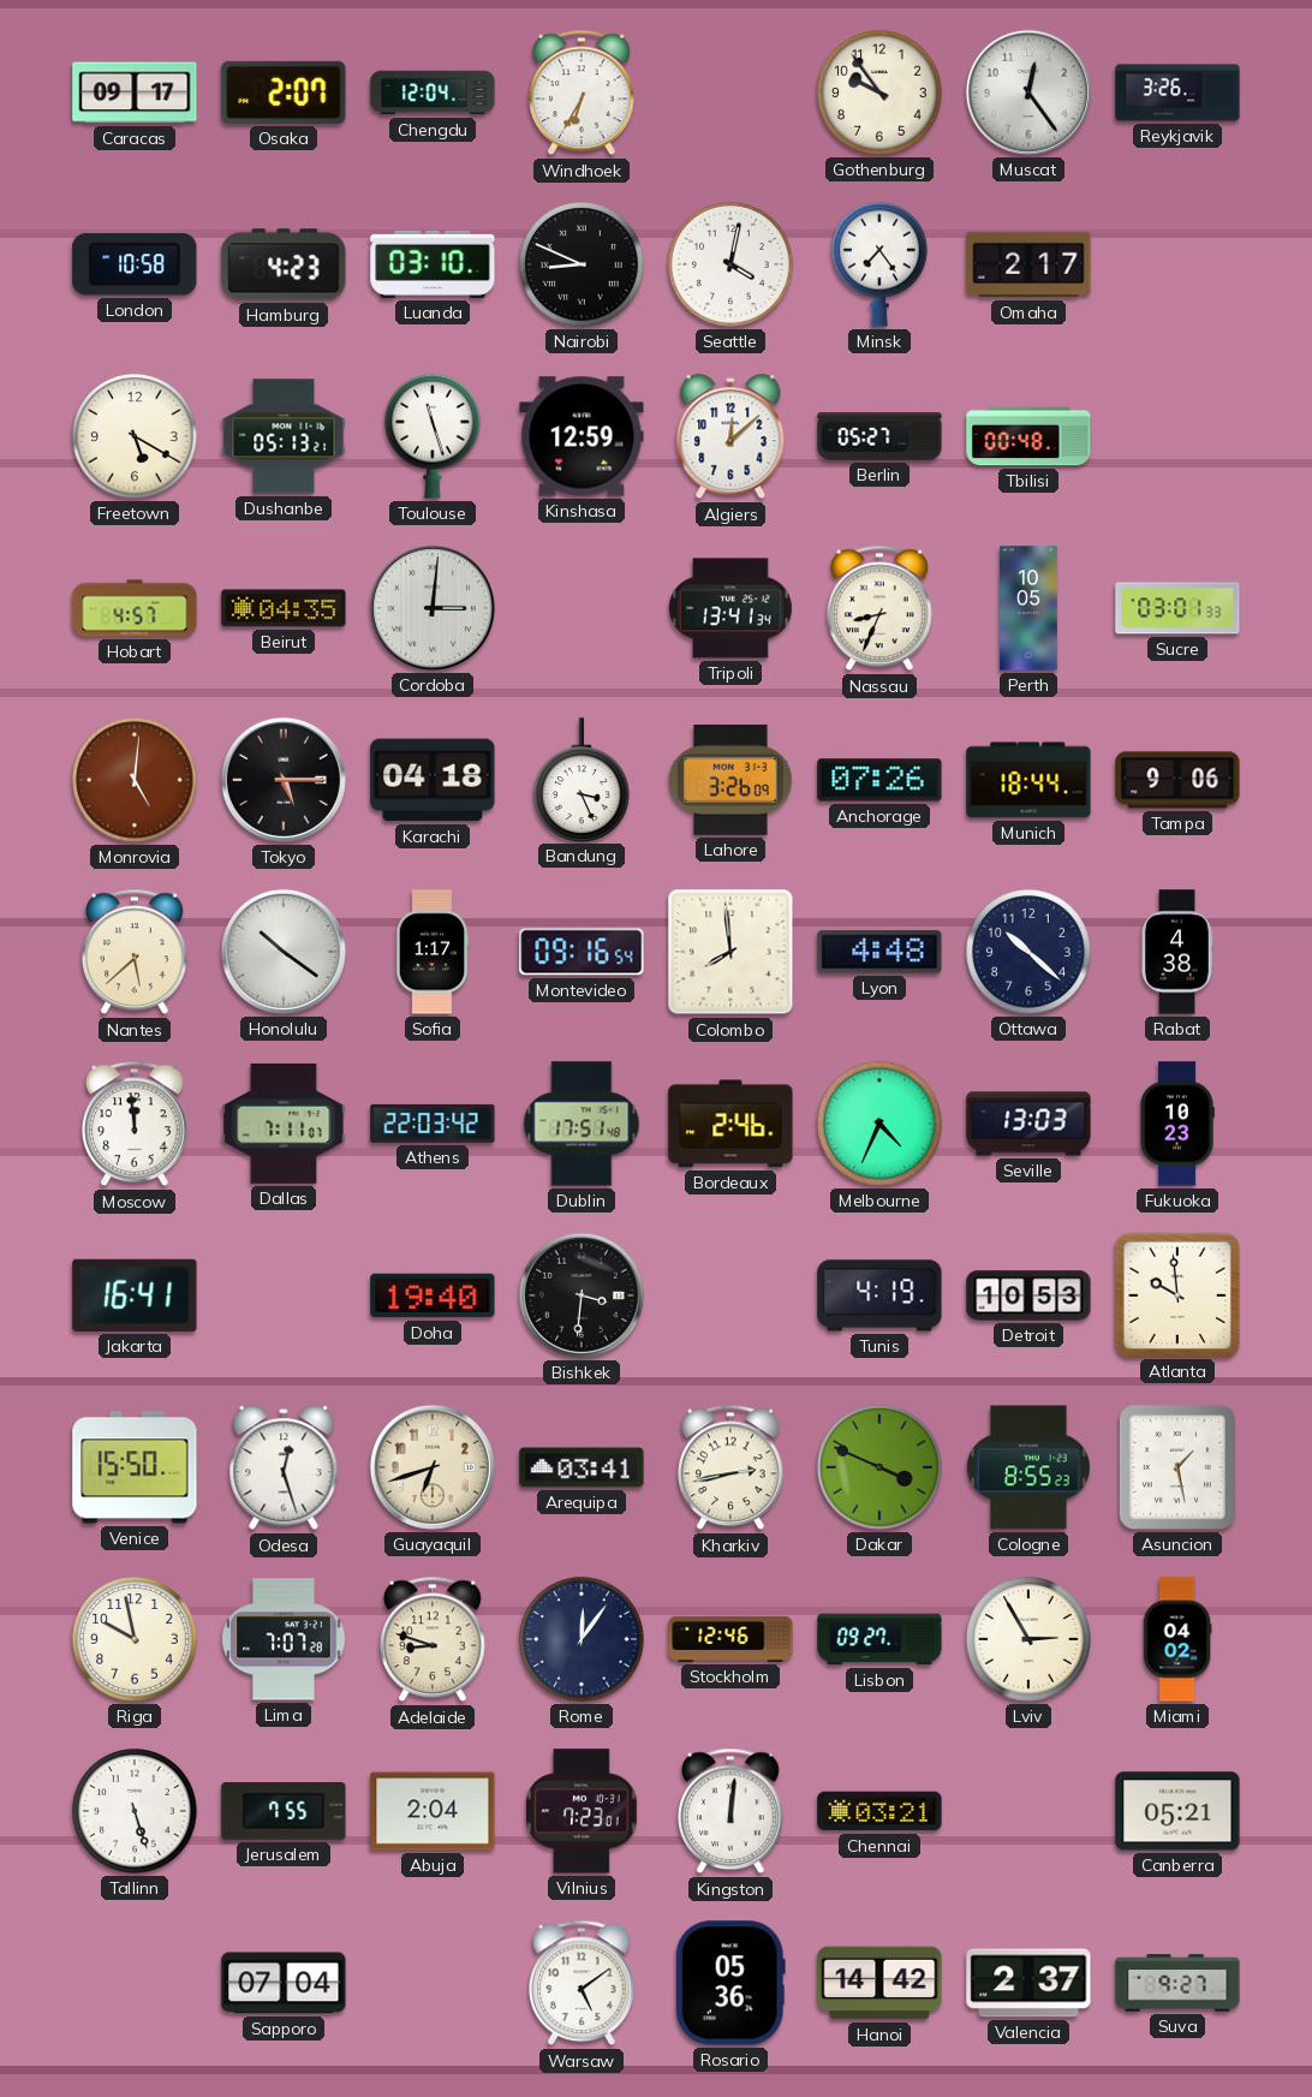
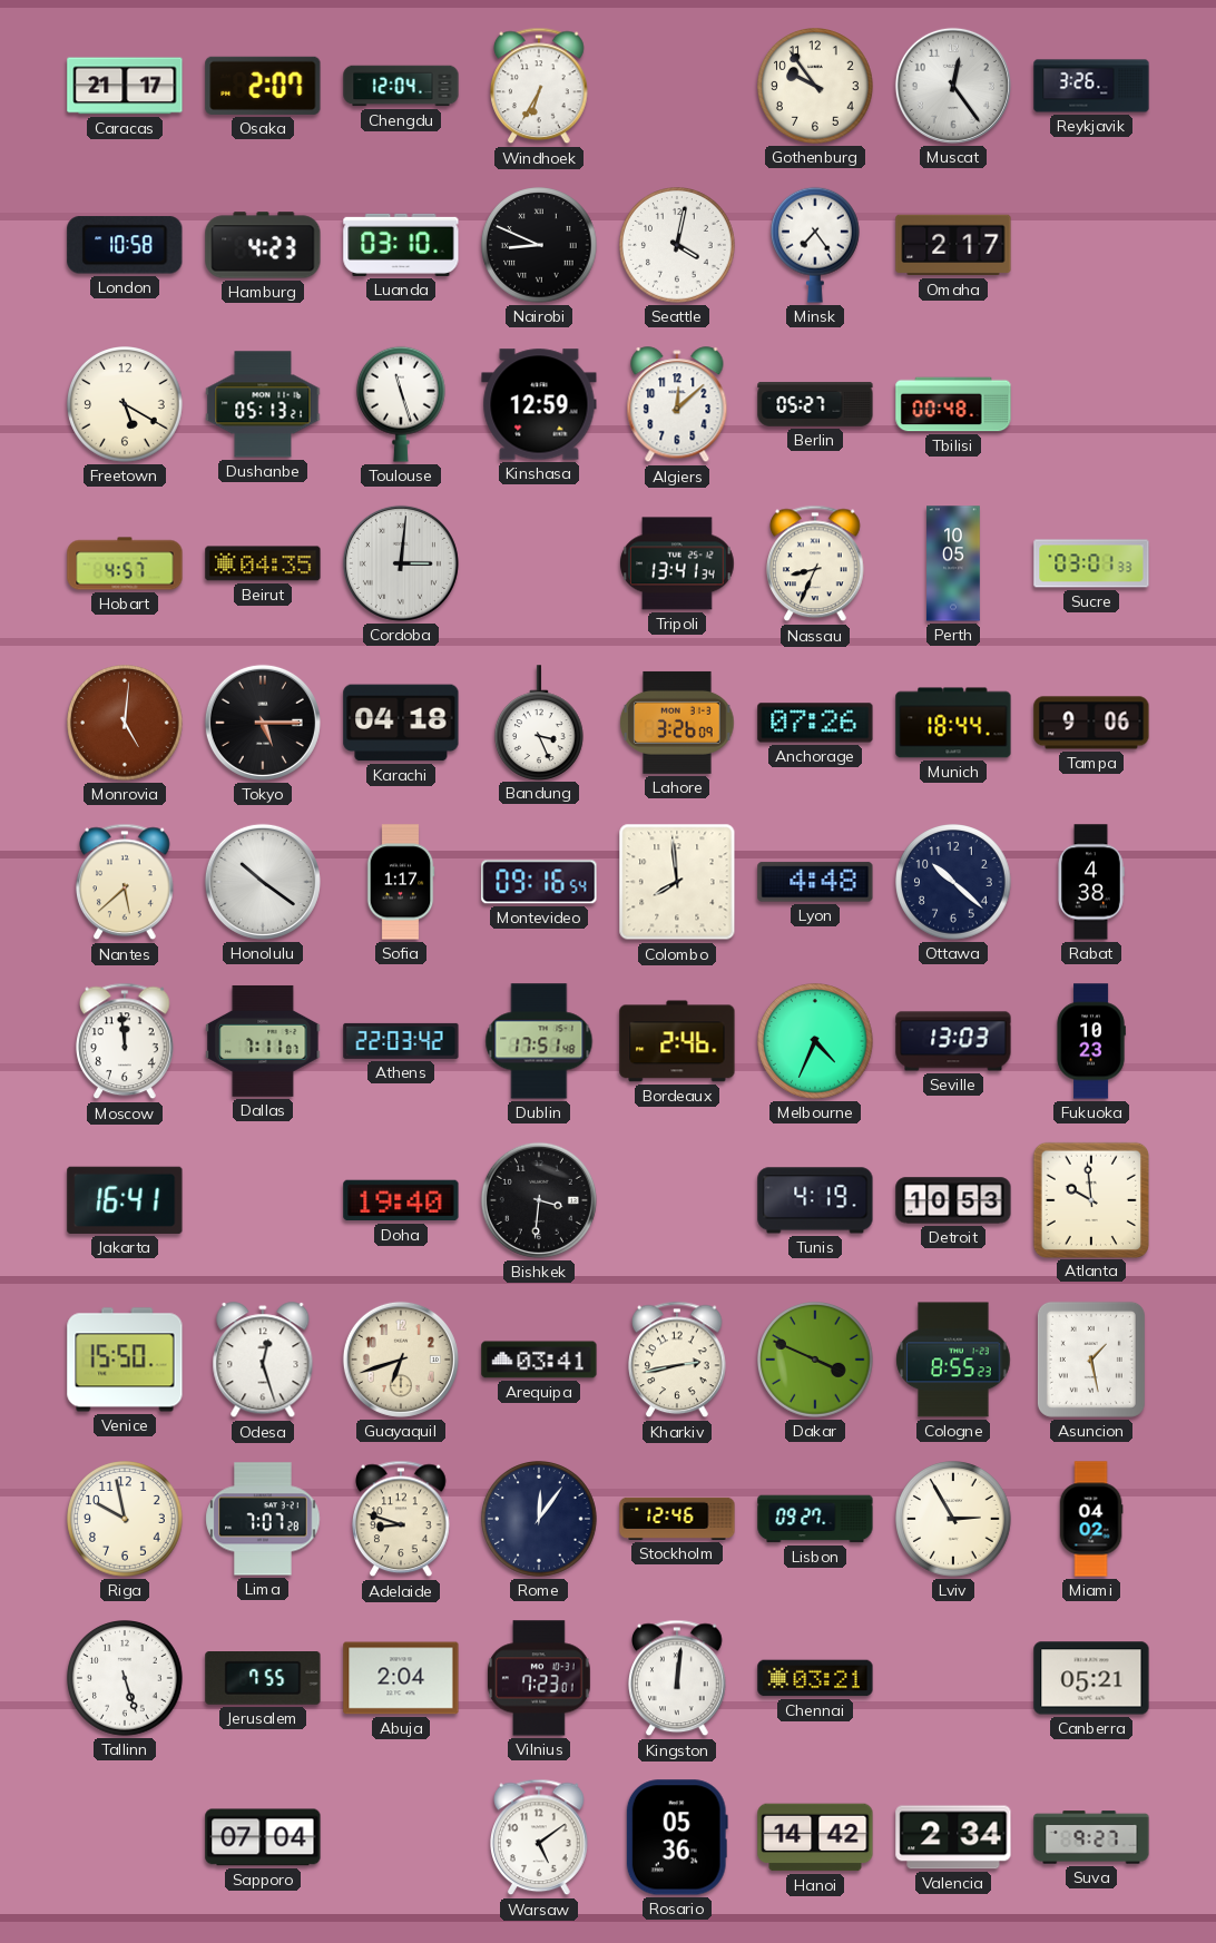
Caracas: 09:17 -> 21:17 (125, 86)
Valencia: 2:37 -> 2:34 (953, 1837)
